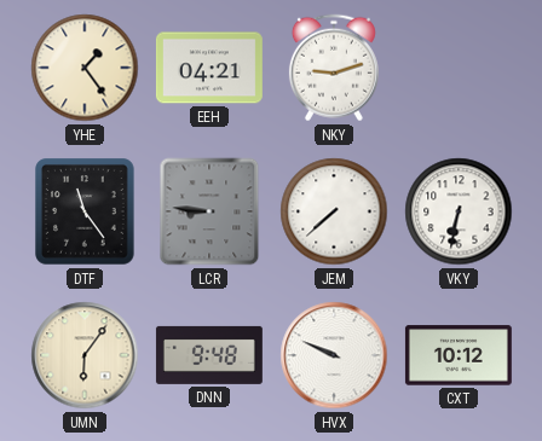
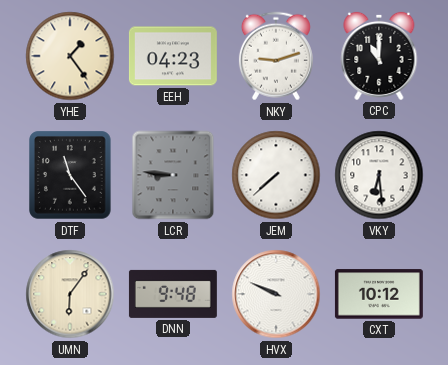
EEH: 04:21 -> 04:23 (173, 56)
CPC: none -> 11:00 (379, 56)
VKY: 6:32 -> 6:29 (379, 175)
